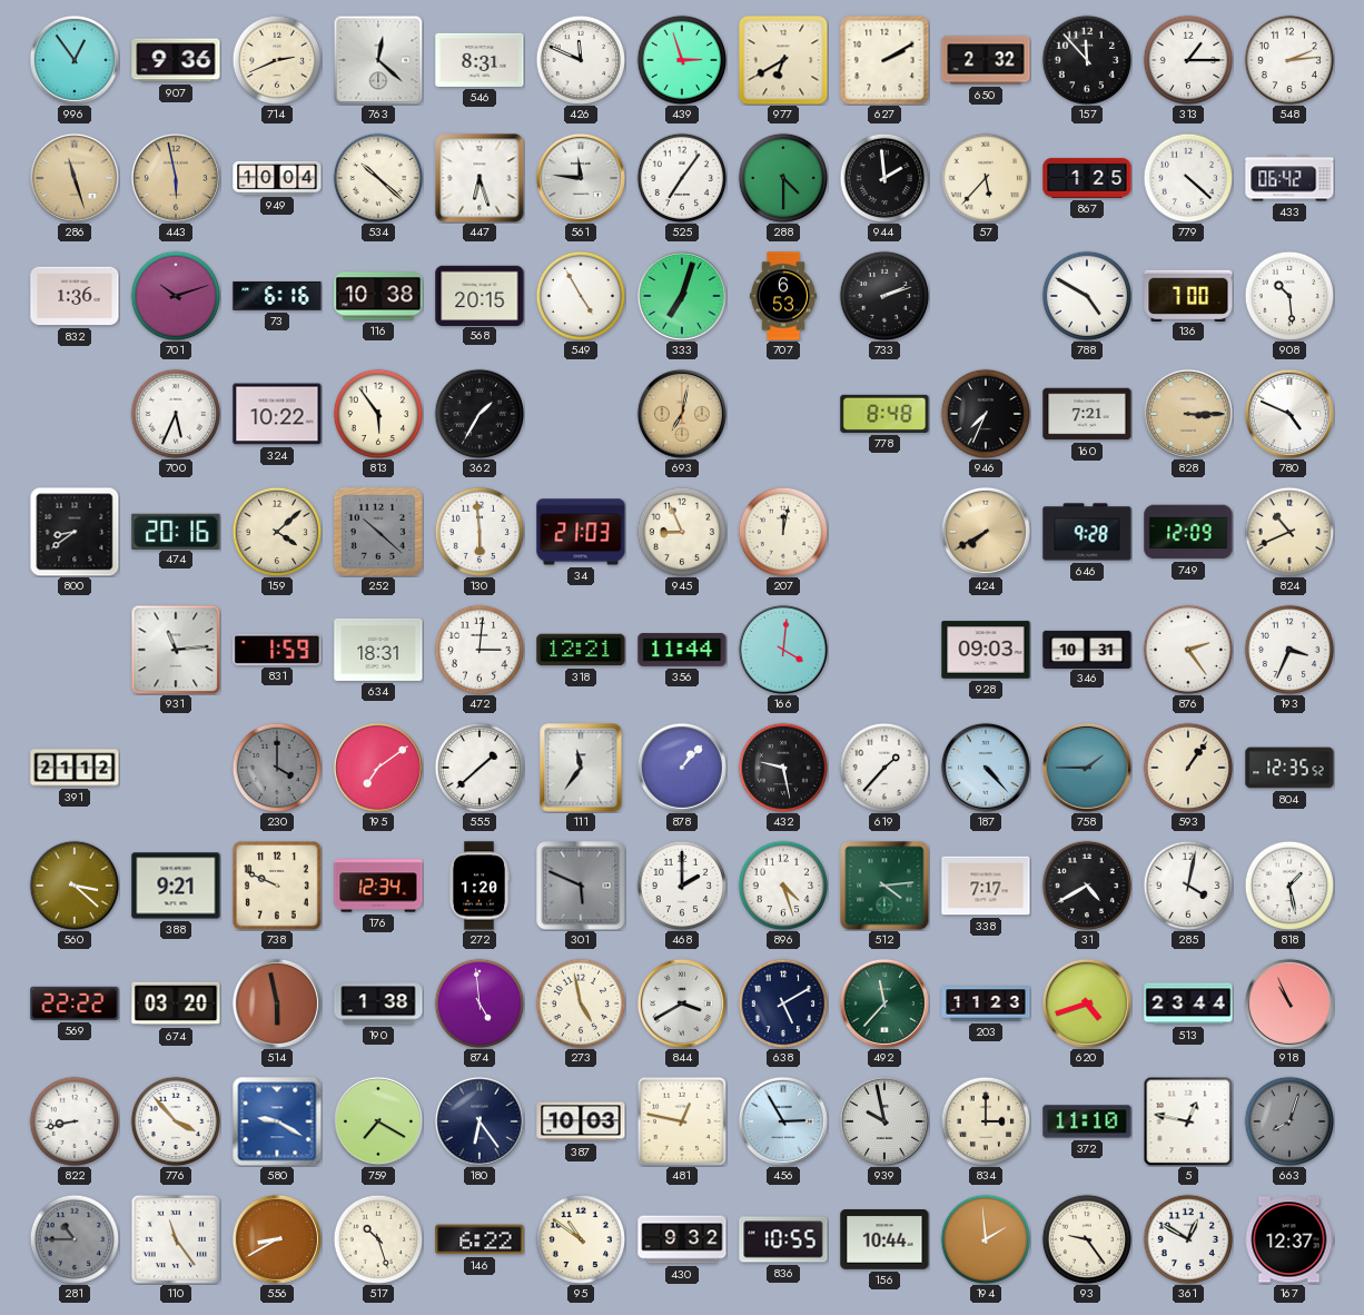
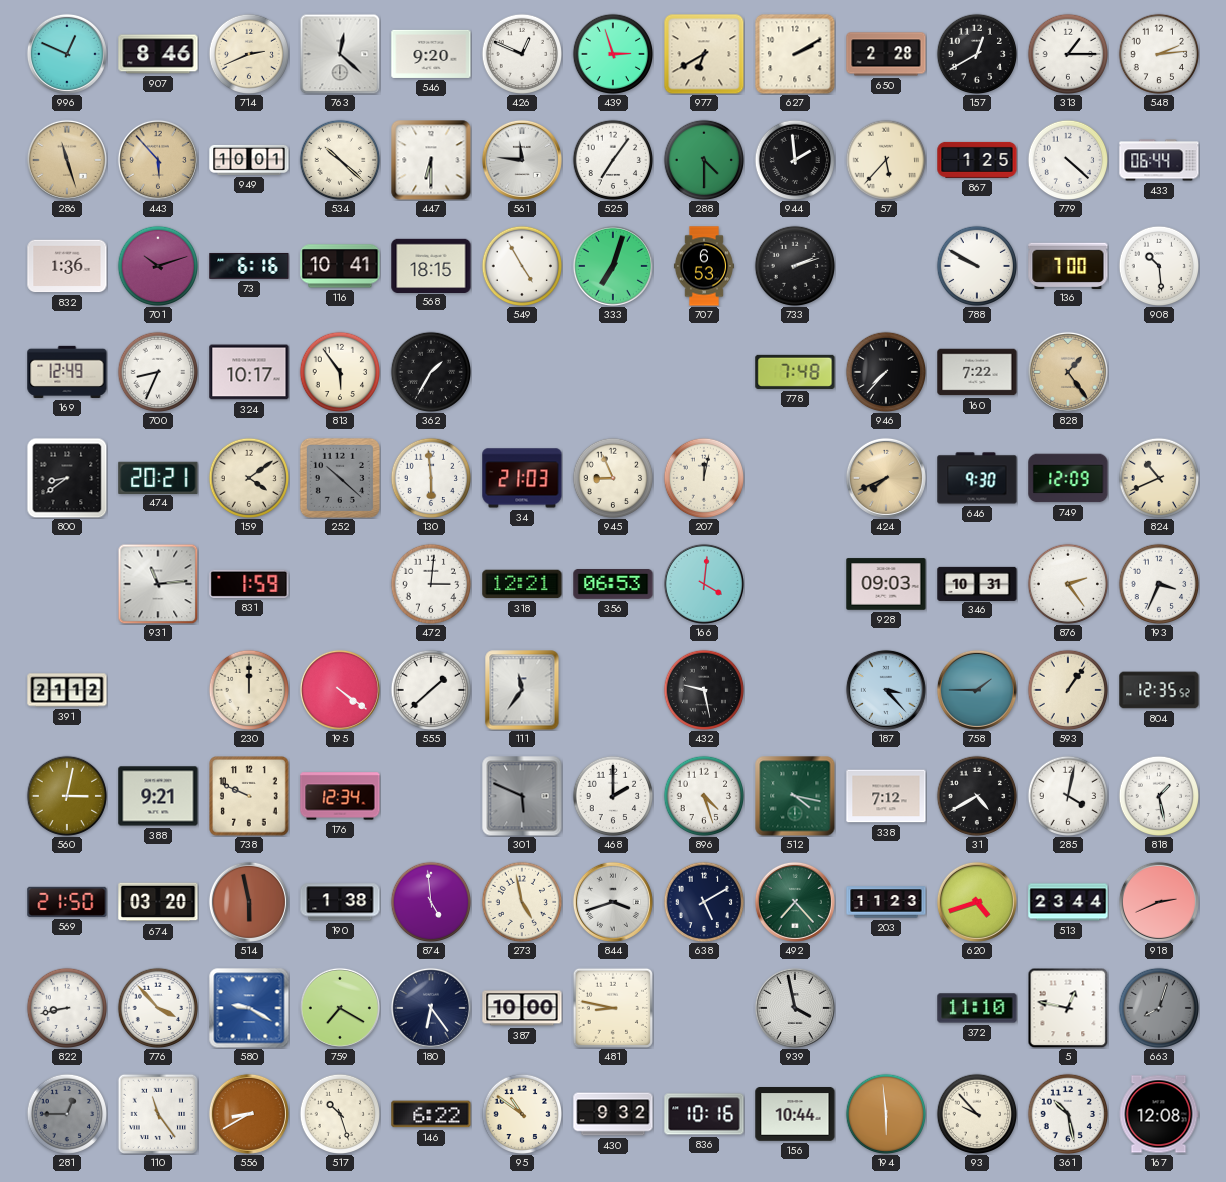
996: 12:54 -> 12:49 (67, 54)
907: 9:36 -> 8:46 (158, 54)
546: 8:31 -> 9:20 (431, 54)
426: 11:49 -> 12:49 (522, 54)
650: 2:32 -> 2:28 (886, 54)
157: 11:53 -> 12:40 (977, 54)
443: 5:58 -> 5:53 (158, 160)
949: 10:04 -> 10:01 (249, 160)
447: 6:27 -> 6:30 (431, 160)
433: 06:42 -> 06:44 (1159, 160)
116: 10:38 -> 10:41 (340, 266)
568: 20:15 -> 18:15 (431, 265)
788: 4:50 -> 9:50 (977, 266)
169: none -> 12:49 (67, 372)
700: 5:34 -> 8:34 (158, 372)
324: 10:22 -> 10:17 (249, 372)
693: 7:02 -> none (682, 414)
778: 8:48 -> 7:48 (795, 372)
946: 7:34 -> 7:37 (886, 372)
160: 7:21 -> 7:22 (977, 372)
828: 3:15 -> 1:24 (1068, 372)
780: 4:49 -> none (1289, 414)
474: 20:16 -> 20:21 (158, 477)
159: 4:08 -> 4:09 (249, 478)
424: 7:40 -> 7:41 (886, 478)
646: 9:28 -> 9:30 (977, 478)
634: 18:31 -> none (378, 650)
356: 11:44 -> 06:53 (613, 585)
230: 4:00 -> 12:00 (249, 690)
230 dial: grey -> cream (249, 690)
195: 7:09 -> 4:21 (340, 690)
878: 1:07 -> none (682, 768)
619: 1:37 -> none (884, 768)
187: 4:23 -> 3:23 (886, 690)
560: 3:22 -> 3:02 (67, 796)
272: 1:20 -> none (478, 886)
512: 4:14 -> 4:17 (795, 796)
338: 7:17 -> 7:12 (886, 796)
569: 22:22 -> 21:50 (67, 902)
844: 3:40 -> 3:42 (613, 902)
492: 11:37 -> 7:23 (795, 902)
918: 10:56 -> 2:41 (1159, 902)
387: 10:03 -> 10:00 (522, 1008)
481: 12:47 -> 8:47 (612, 1007)
456: 2:55 -> none (783, 1121)
939: 9:58 -> 3:58 (795, 1008)
834: 3:00 -> none (986, 1121)
281: 10:45 -> 12:45 (67, 1114)
836: 10:55 -> 10:16 (704, 1114)
194: 1:59 -> 5:59 (886, 1114)
93: 9:24 -> 9:53 (977, 1114)
361: 12:50 -> 10:28 (1068, 1114)
167: 12:37 -> 12:08 (1159, 1114)
